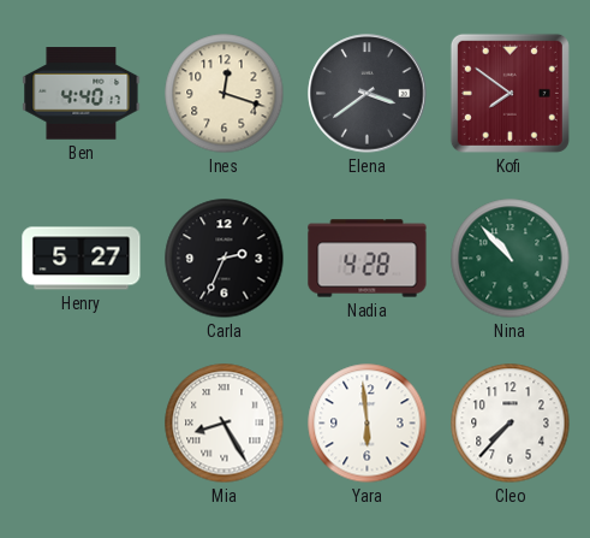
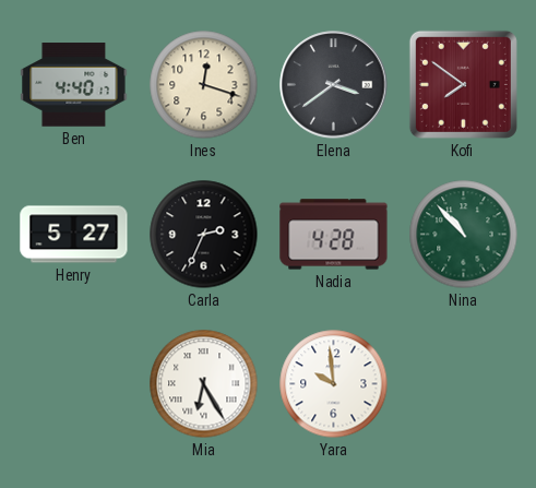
Mia: 8:25 -> 6:25 (204, 384)
Yara: 5:59 -> 9:59 (334, 384)
Cleo: 7:37 -> none (511, 424)
